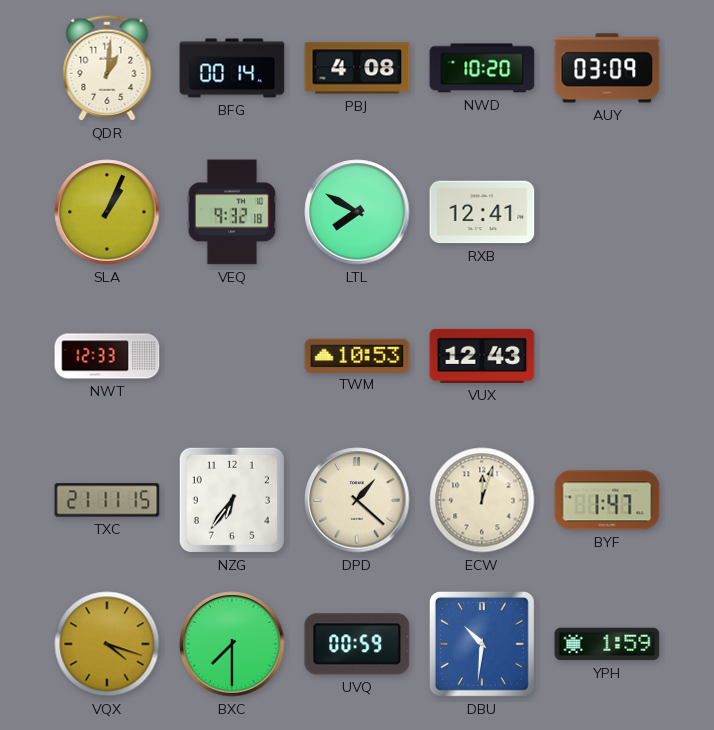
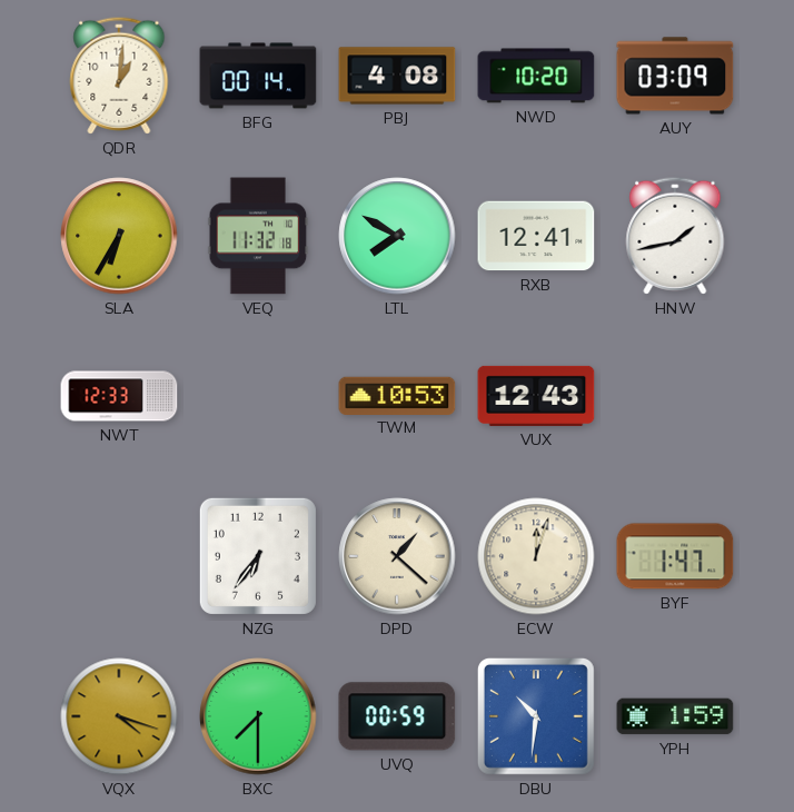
SLA: 1:04 -> 6:35 (119, 236)
VEQ: 9:32 -> 11:32 (258, 236)
HNW: none -> 1:43 (675, 236)
TXC: 21:11 -> none (107, 500)
